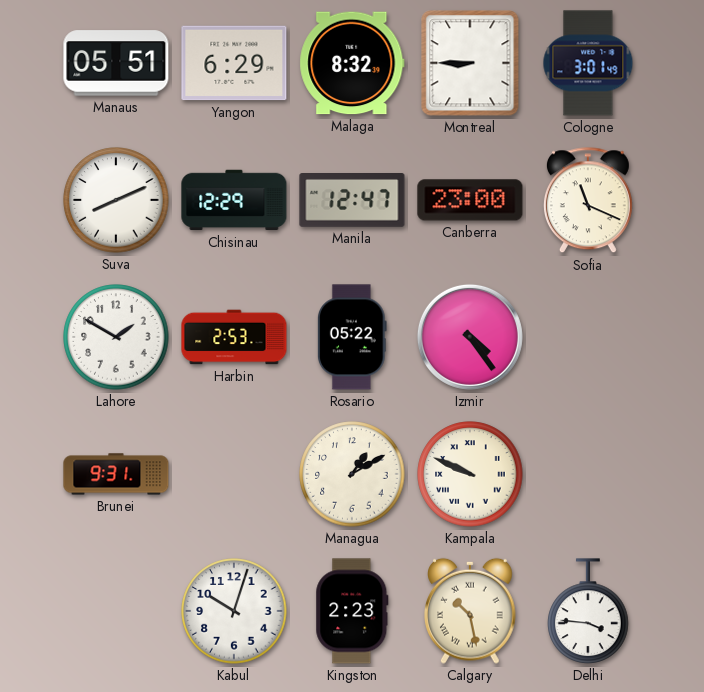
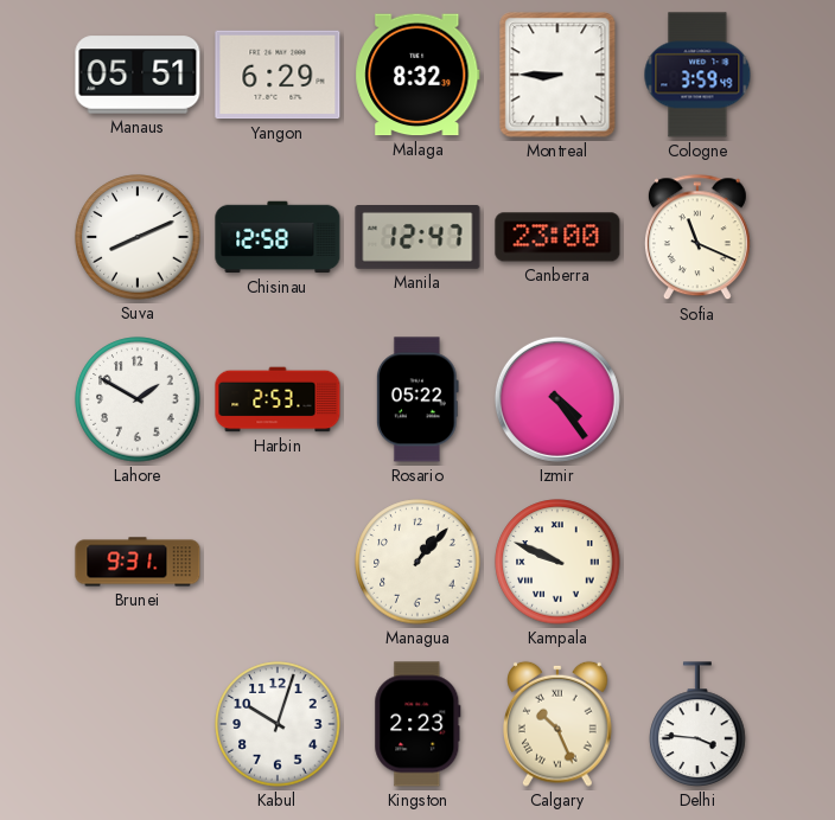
Cologne: 3:01 -> 3:59 (697, 75)
Chisinau: 12:29 -> 12:58 (278, 237)
Managua: 1:10 -> 1:07 (417, 562)
Calgary: 10:28 -> 10:26 (559, 724)
